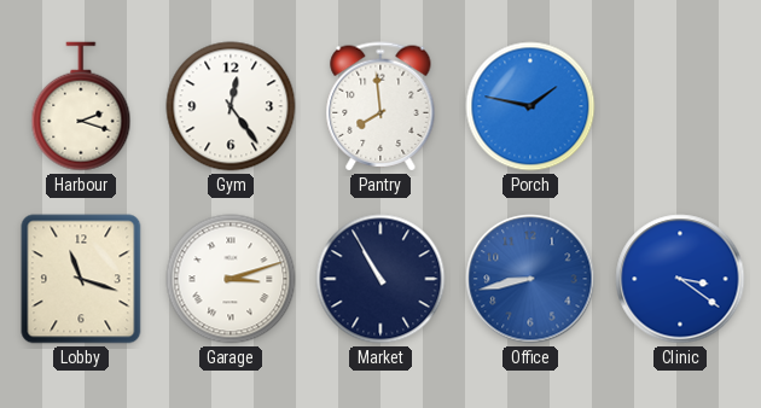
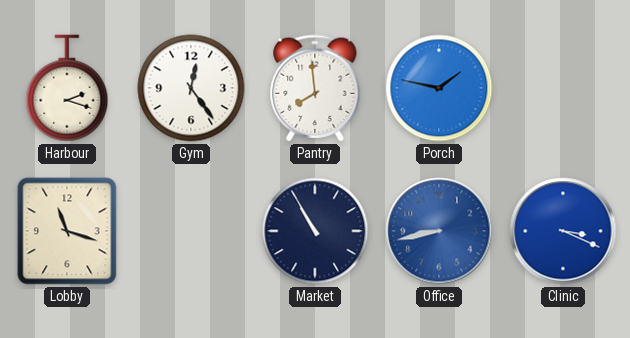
Garage: 3:12 -> none (231, 279)
Clinic: 3:21 -> 3:19 (563, 231)
